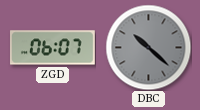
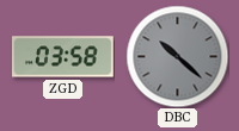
ZGD: 06:07 -> 03:58 (63, 57)
